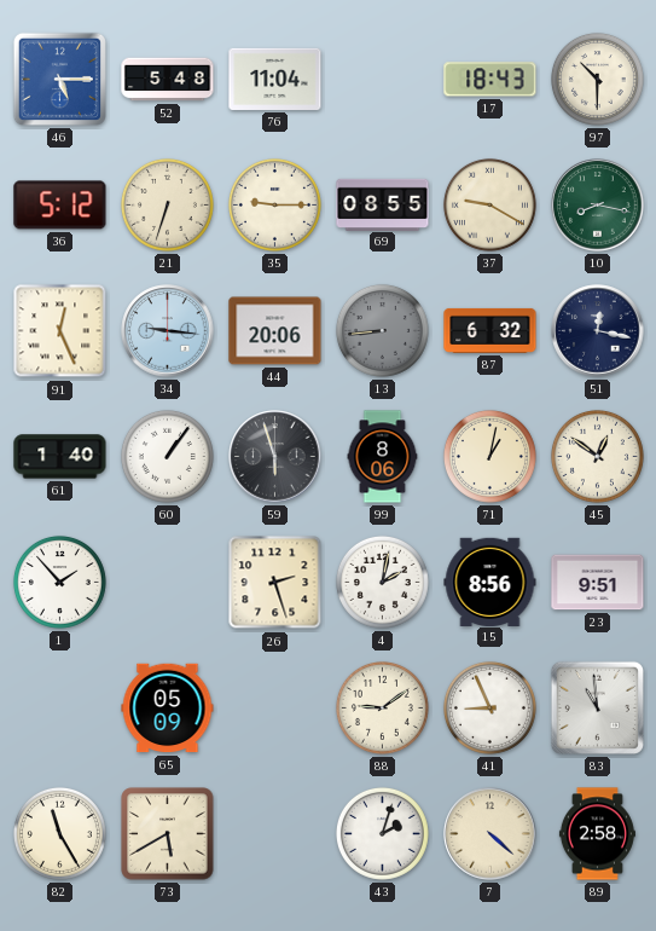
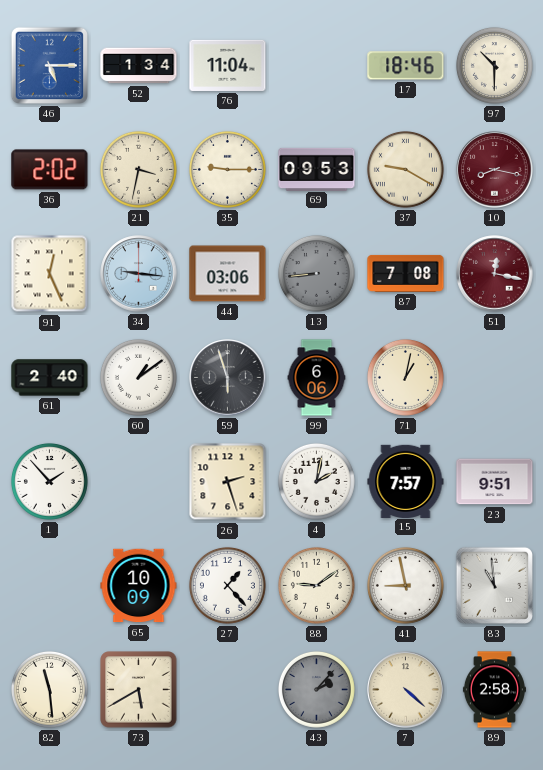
52: 5:48 -> 1:34 (139, 66)
17: 18:43 -> 18:46 (406, 66)
36: 5:12 -> 2:02 (50, 170)
21: 6:33 -> 3:32 (138, 169)
69: 08:55 -> 09:53 (317, 169)
10 dial: green -> burgundy (495, 170)
44: 20:06 -> 03:06 (228, 274)
87: 6:32 -> 7:08 (406, 273)
51 dial: navy -> burgundy (495, 274)
61: 1:40 -> 2:40 (50, 378)
60: 1:06 -> 1:09 (138, 377)
99: 8:06 -> 6:06 (317, 378)
45: 12:51 -> none (597, 456)
15: 8:56 -> 7:57 (406, 481)
65: 05:09 -> 10:09 (139, 586)
27: none -> 1:23 (227, 585)
41: 8:56 -> 8:58 (405, 585)
82: 11:25 -> 11:29 (49, 689)
43: 2:03 -> 2:07 (316, 689)
43 dial: white -> grey (316, 689)
